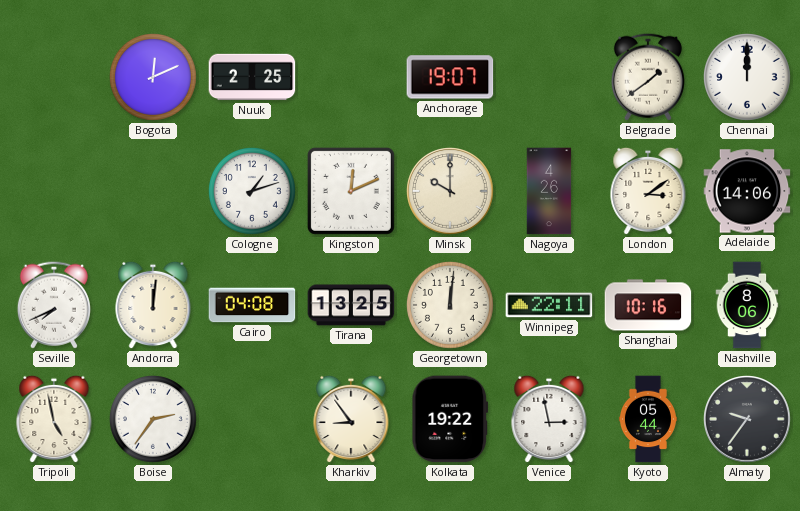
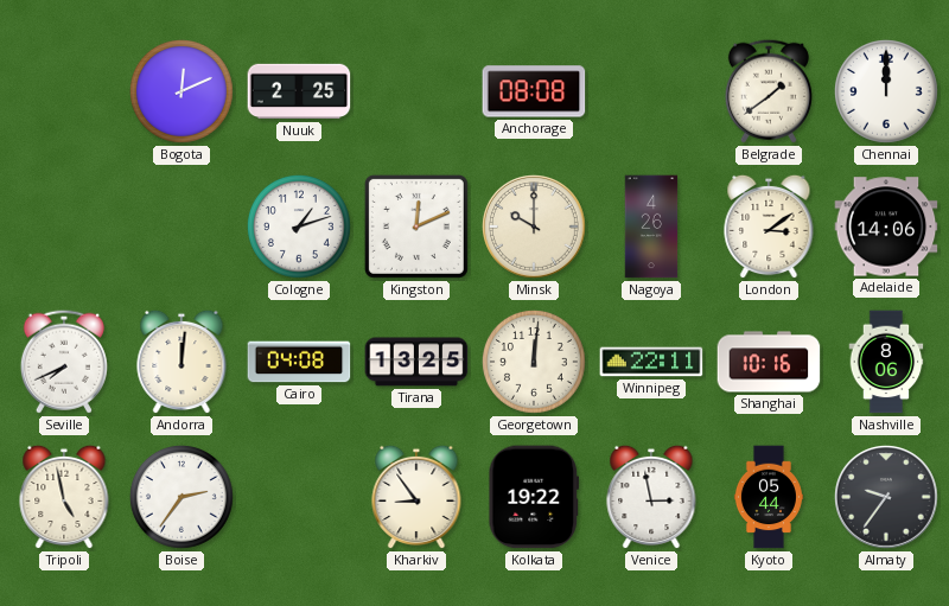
Anchorage: 19:07 -> 08:08 (534, 91)
